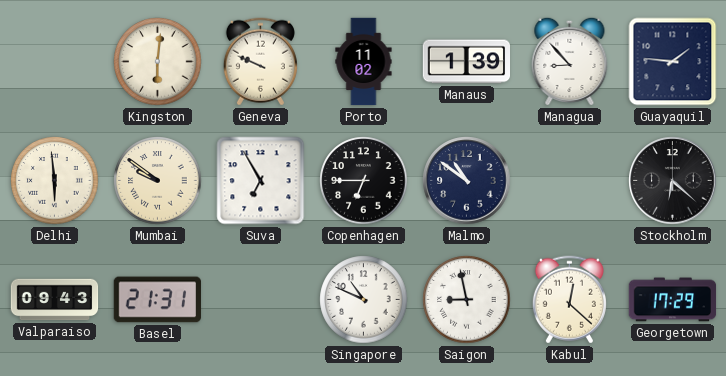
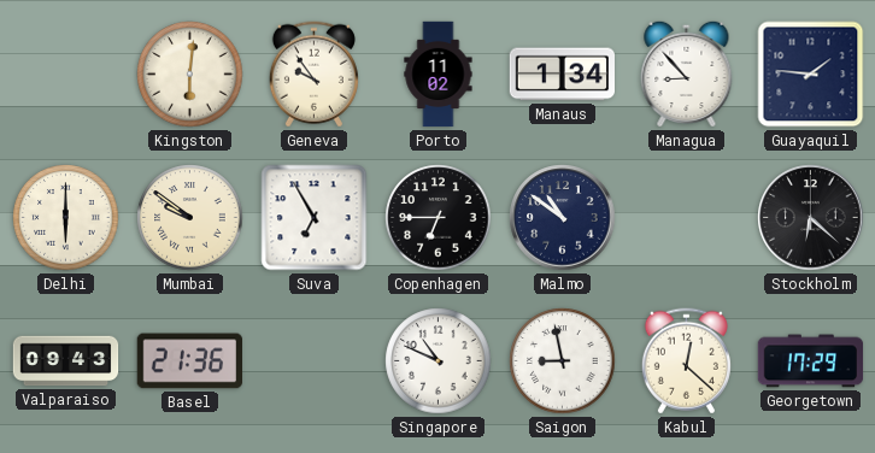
Geneva: 9:49 -> 9:54 (313, 75)
Manaus: 1:39 -> 1:34 (562, 75)
Delhi: 5:59 -> 6:00 (66, 218)
Basel: 21:31 -> 21:36 (189, 361)
